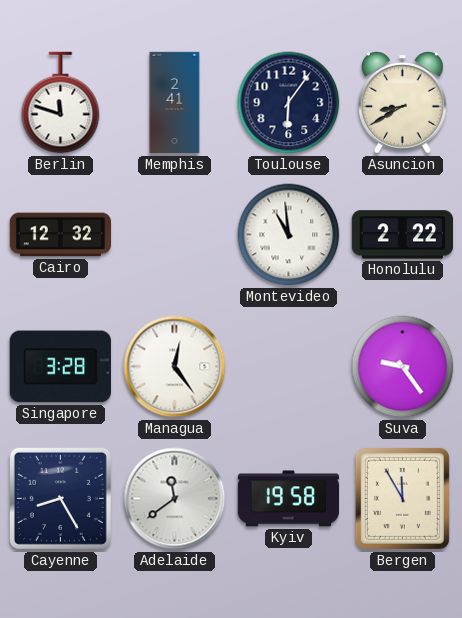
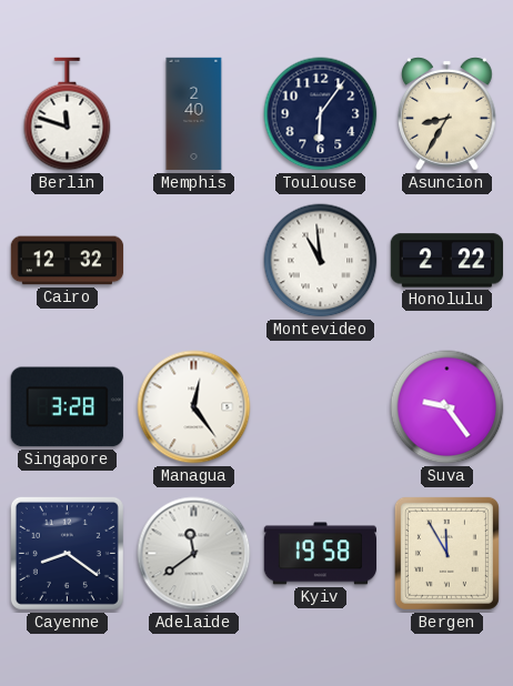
Memphis: 2:41 -> 2:40 (194, 114)
Asuncion: 8:40 -> 8:35 (447, 114)
Cayenne: 8:25 -> 8:21 (67, 553)
